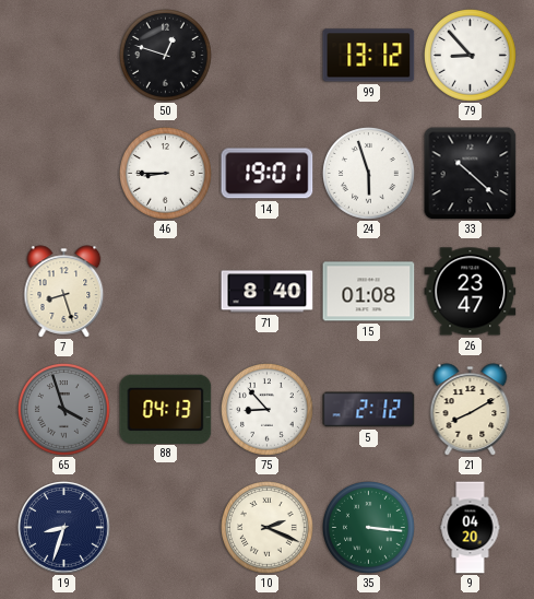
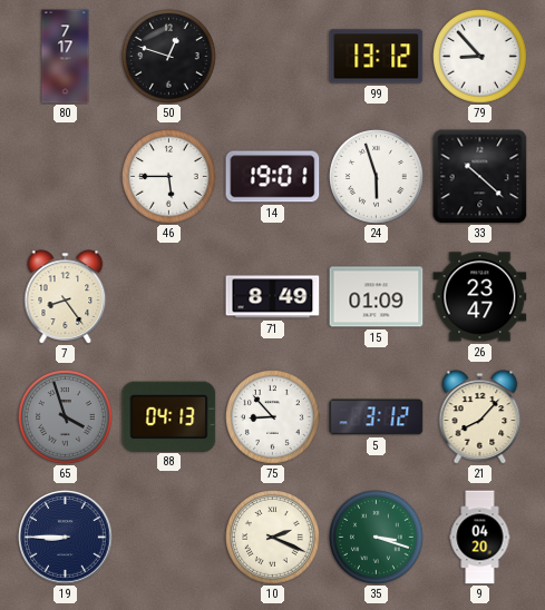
80: none -> 7:17 (66, 57)
46: 8:45 -> 5:45 (169, 177)
7: 8:27 -> 8:24 (66, 297)
71: 8:40 -> 8:49 (273, 297)
15: 01:08 -> 01:09 (377, 297)
5: 2:12 -> 3:12 (377, 417)
21: 8:10 -> 8:07 (480, 417)
19: 8:33 -> 8:45 (66, 538)
35: 3:16 -> 3:18 (377, 538)
